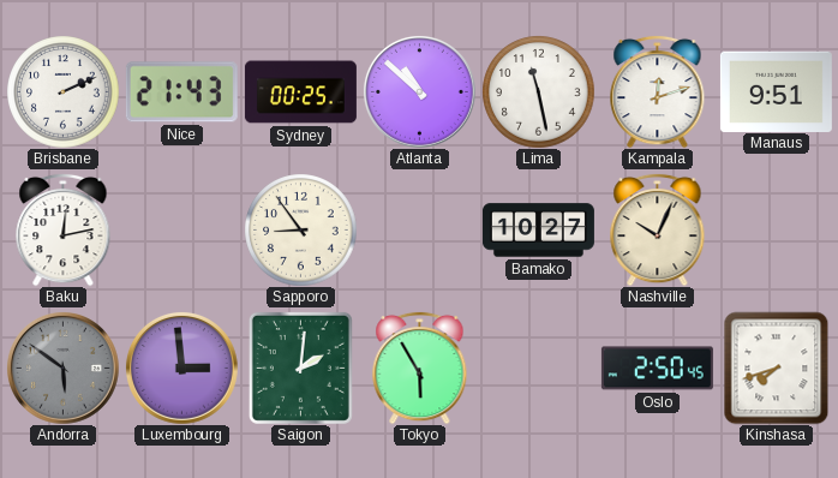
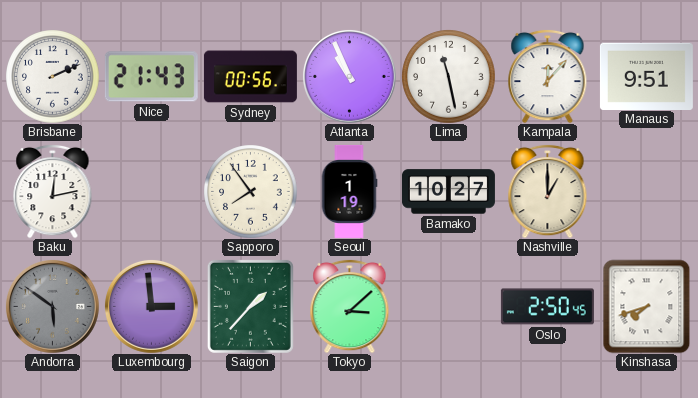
Sydney: 00:25 -> 00:56 (250, 77)
Atlanta: 10:52 -> 10:56 (349, 76)
Kampala: 12:12 -> 12:07 (548, 76)
Sapporo: 8:54 -> 7:54 (250, 191)
Seoul: none -> 1:19 (349, 191)
Nashville: 10:04 -> 1:00 (548, 191)
Saigon: 2:01 -> 1:37 (250, 306)
Tokyo: 5:55 -> 3:08 (350, 306)
